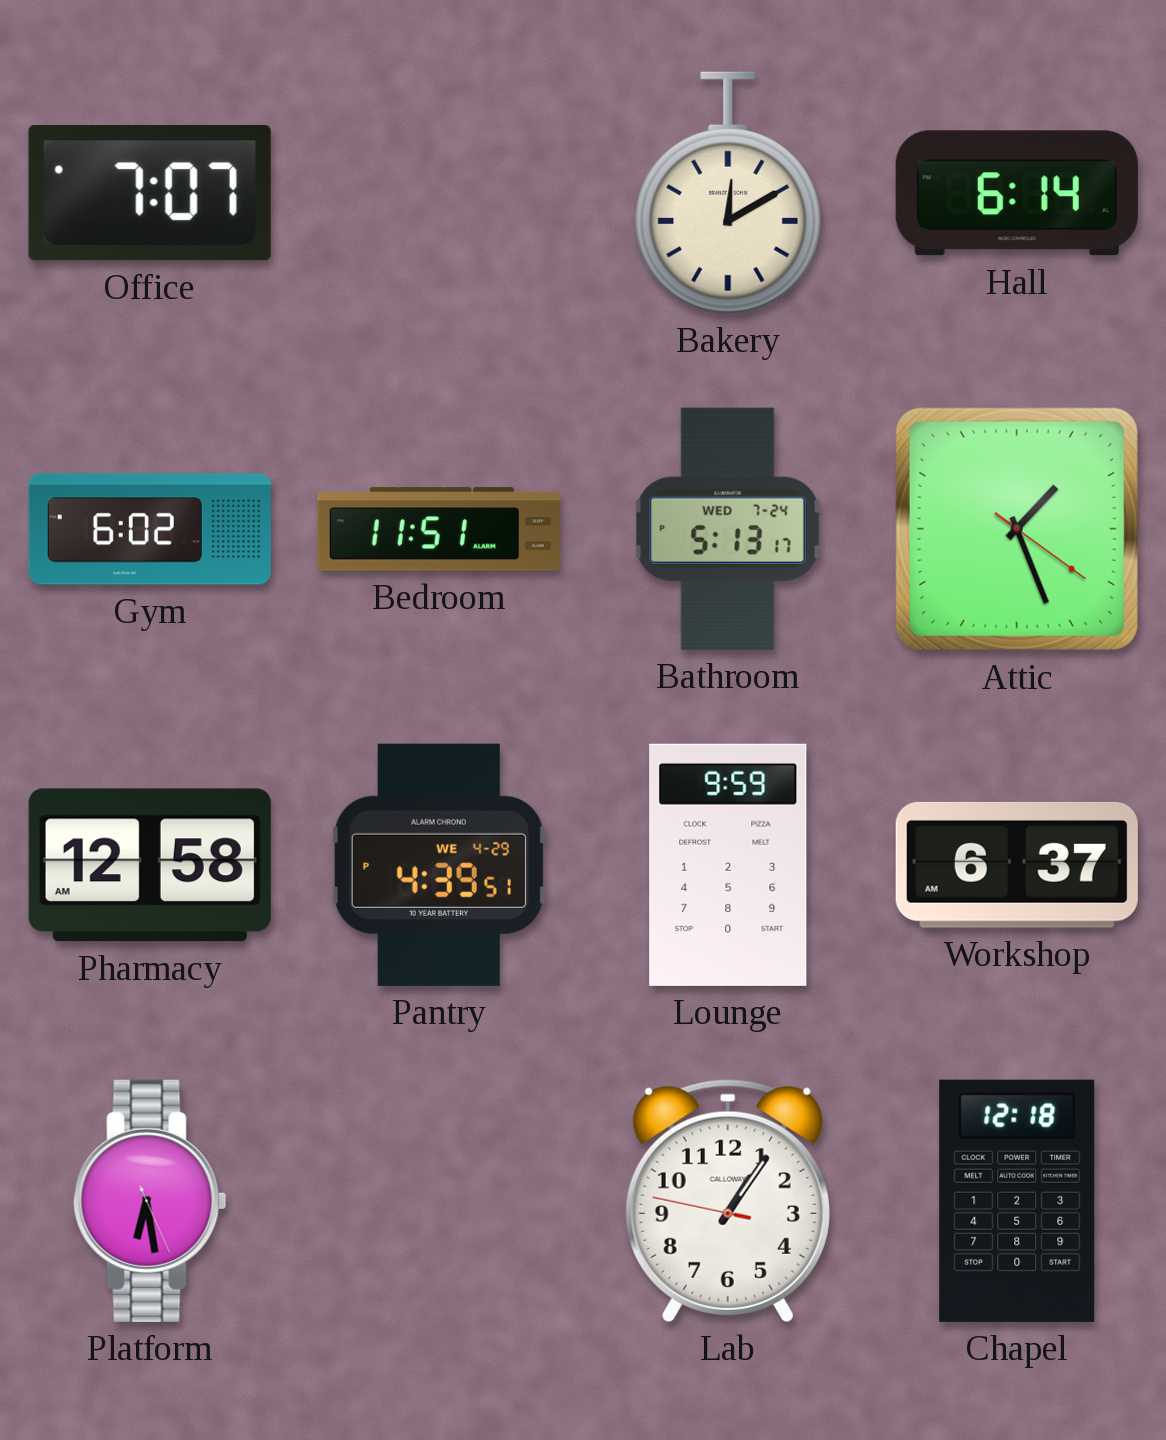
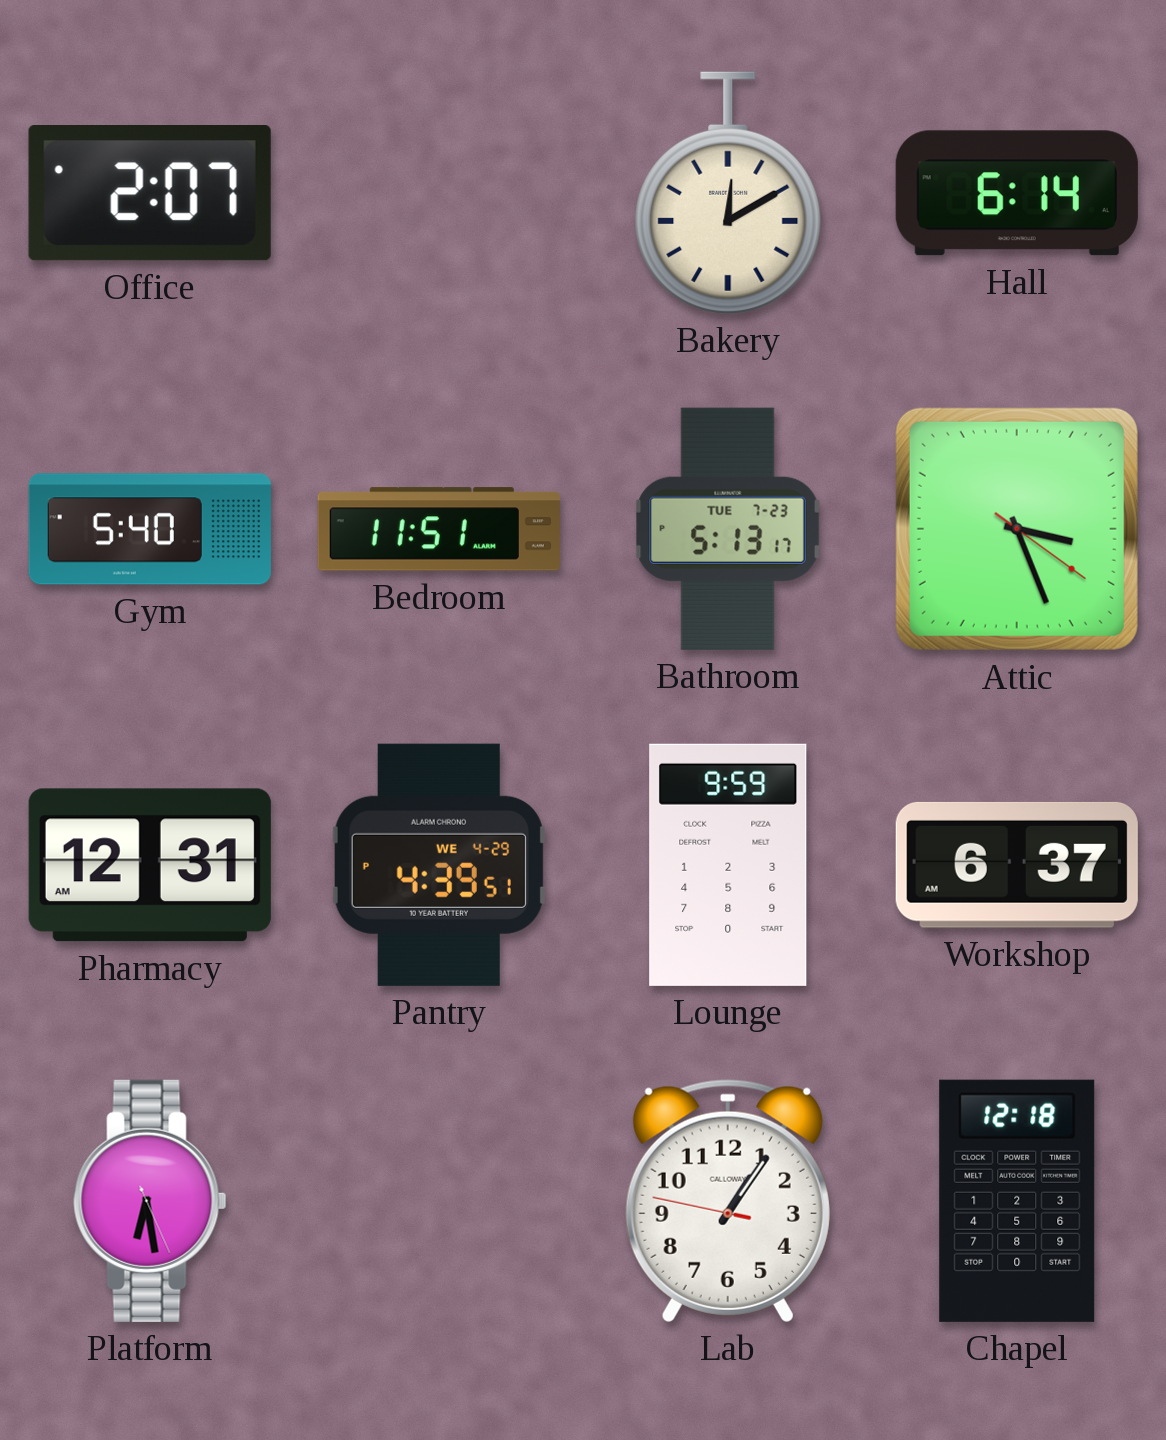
Office: 7:07 -> 2:07 (150, 194)
Gym: 6:02 -> 5:40 (150, 529)
Bathroom date: WED 7-24 -> TUE 7-23 (728, 529)
Attic: 1:26 -> 3:26 (1017, 529)
Pharmacy: 12:58 -> 12:31 (150, 865)
